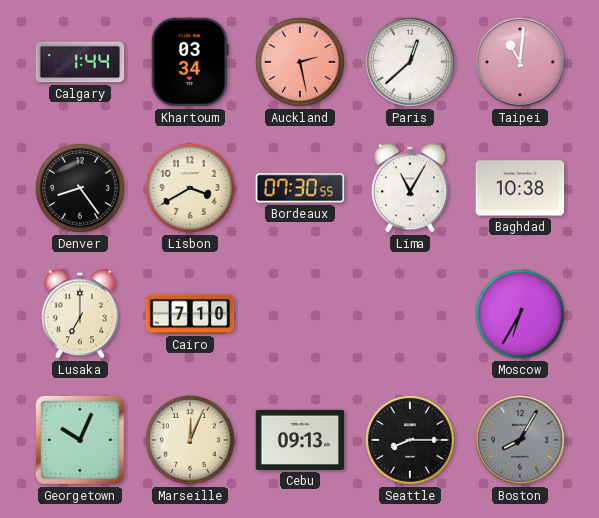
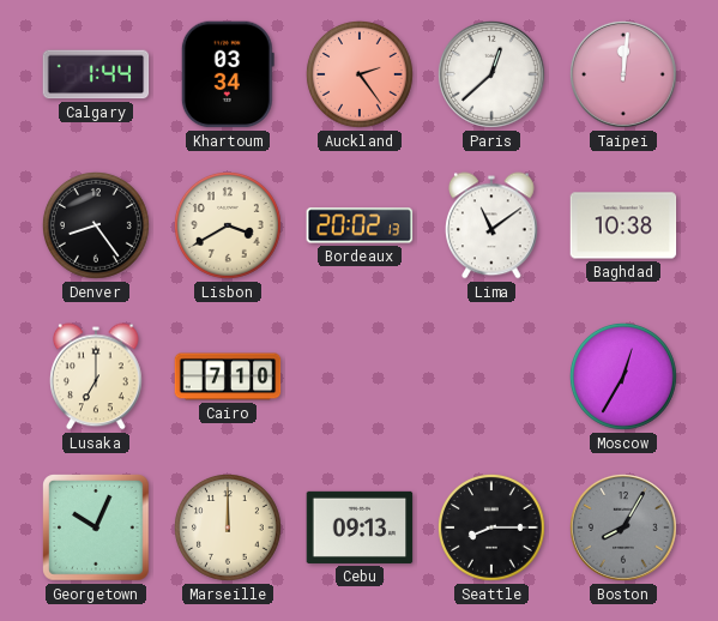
Auckland: 2:28 -> 2:24 (360, 74)
Taipei: 11:01 -> 12:01 (625, 76)
Bordeaux: 07:30 -> 20:02 (360, 225)
Lima: 11:05 -> 11:09 (493, 225)
Moscow: 6:35 -> 12:35 (623, 376)
Marseille: 12:04 -> 12:00 (228, 527)
